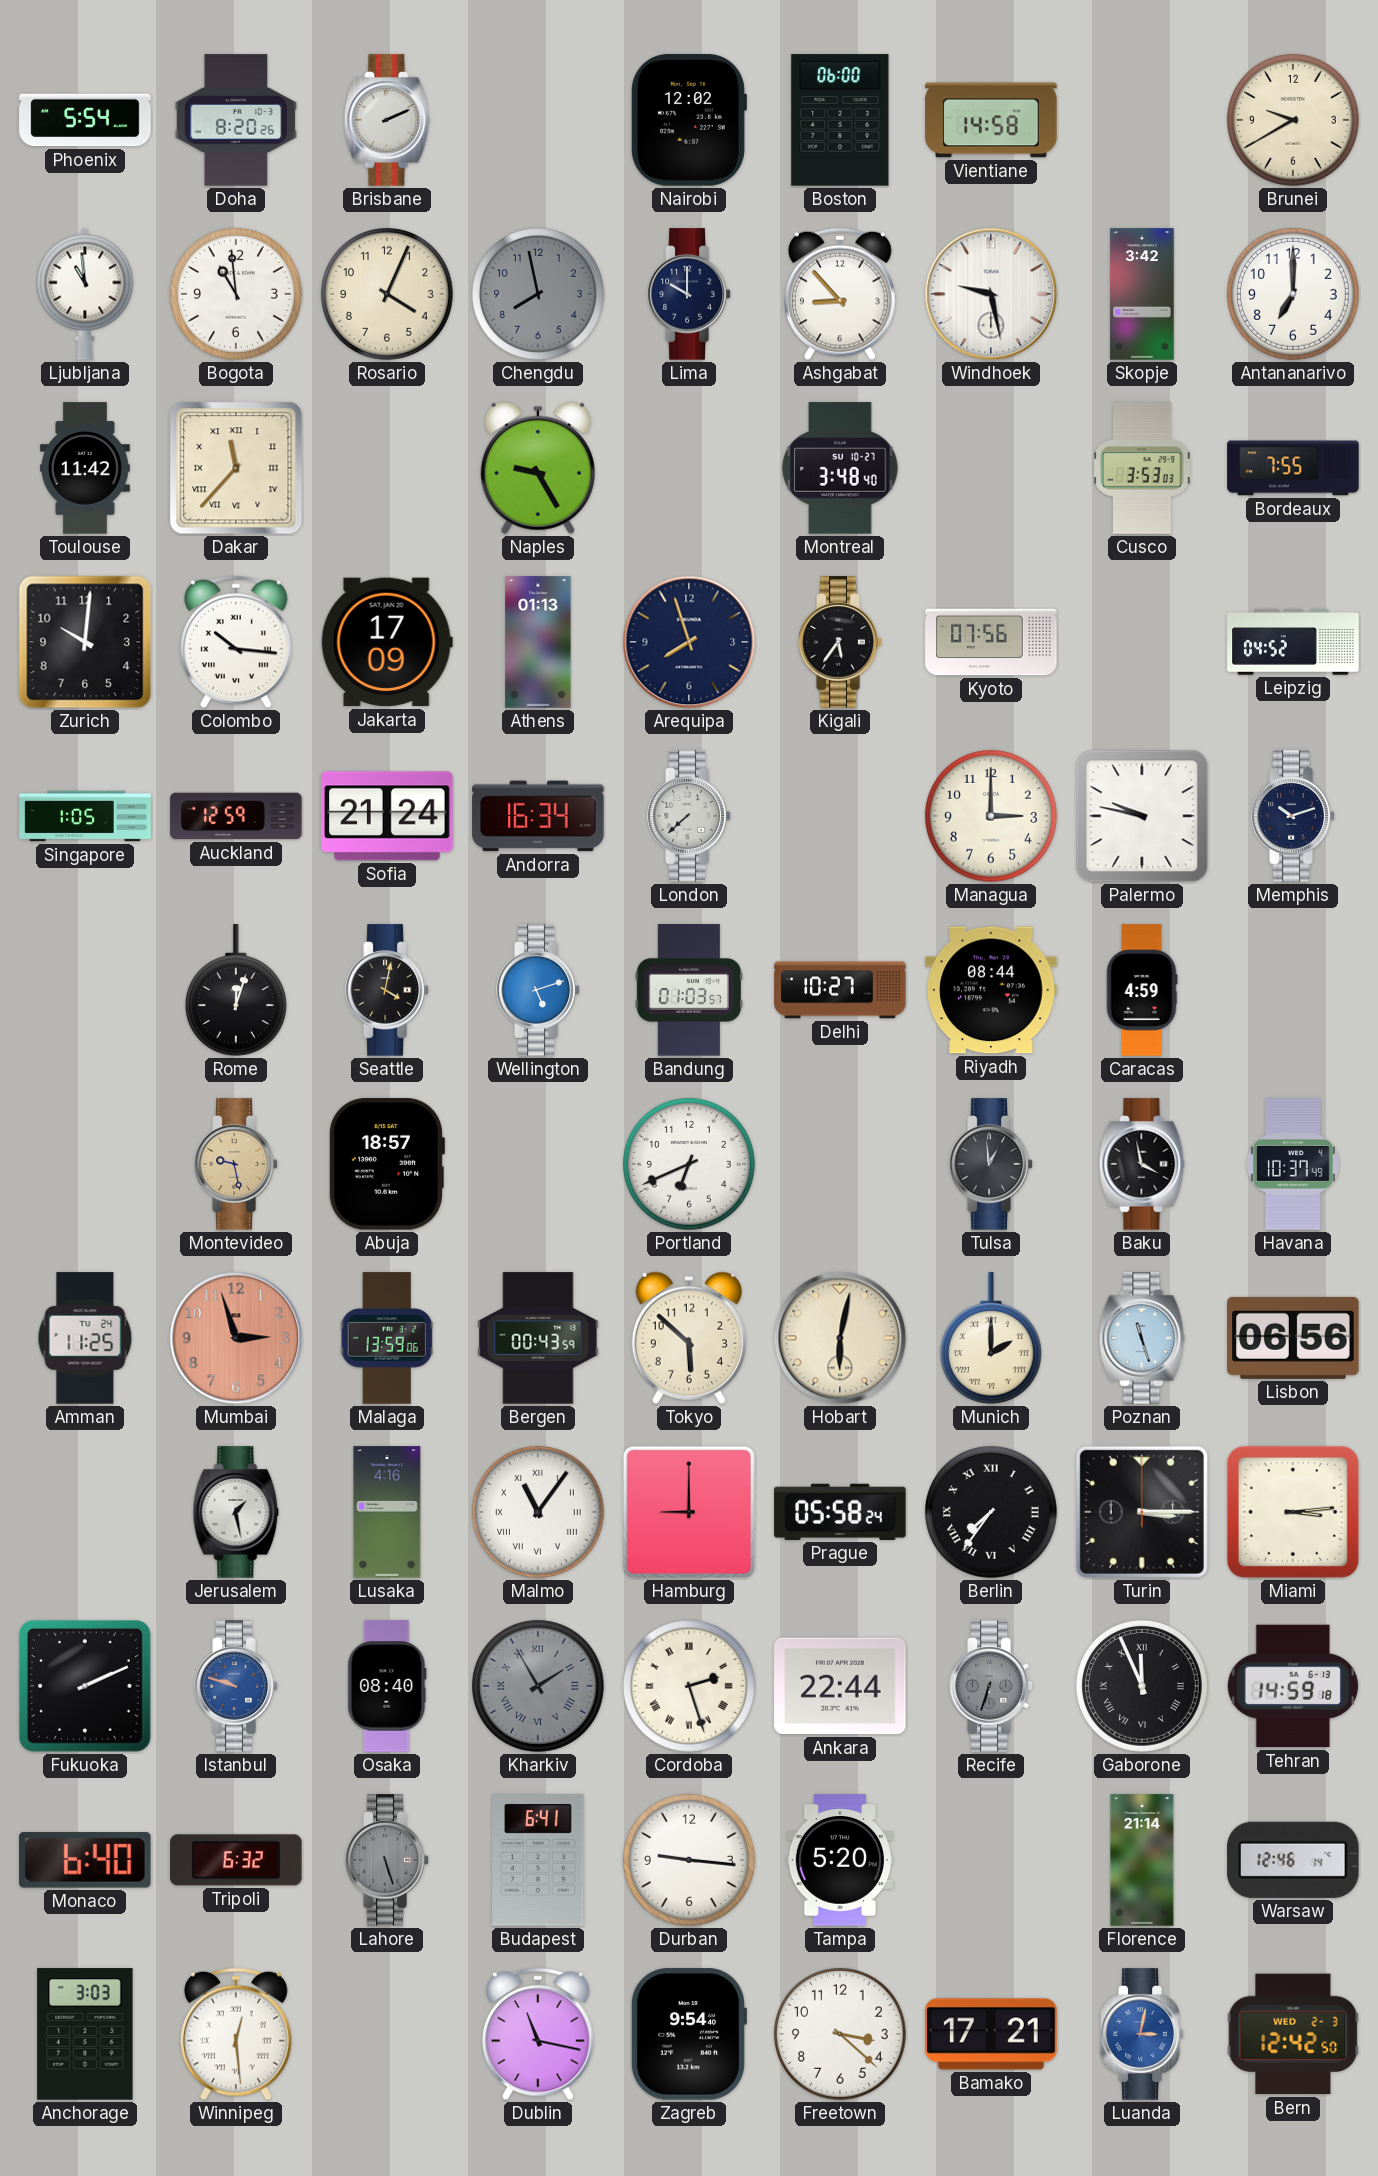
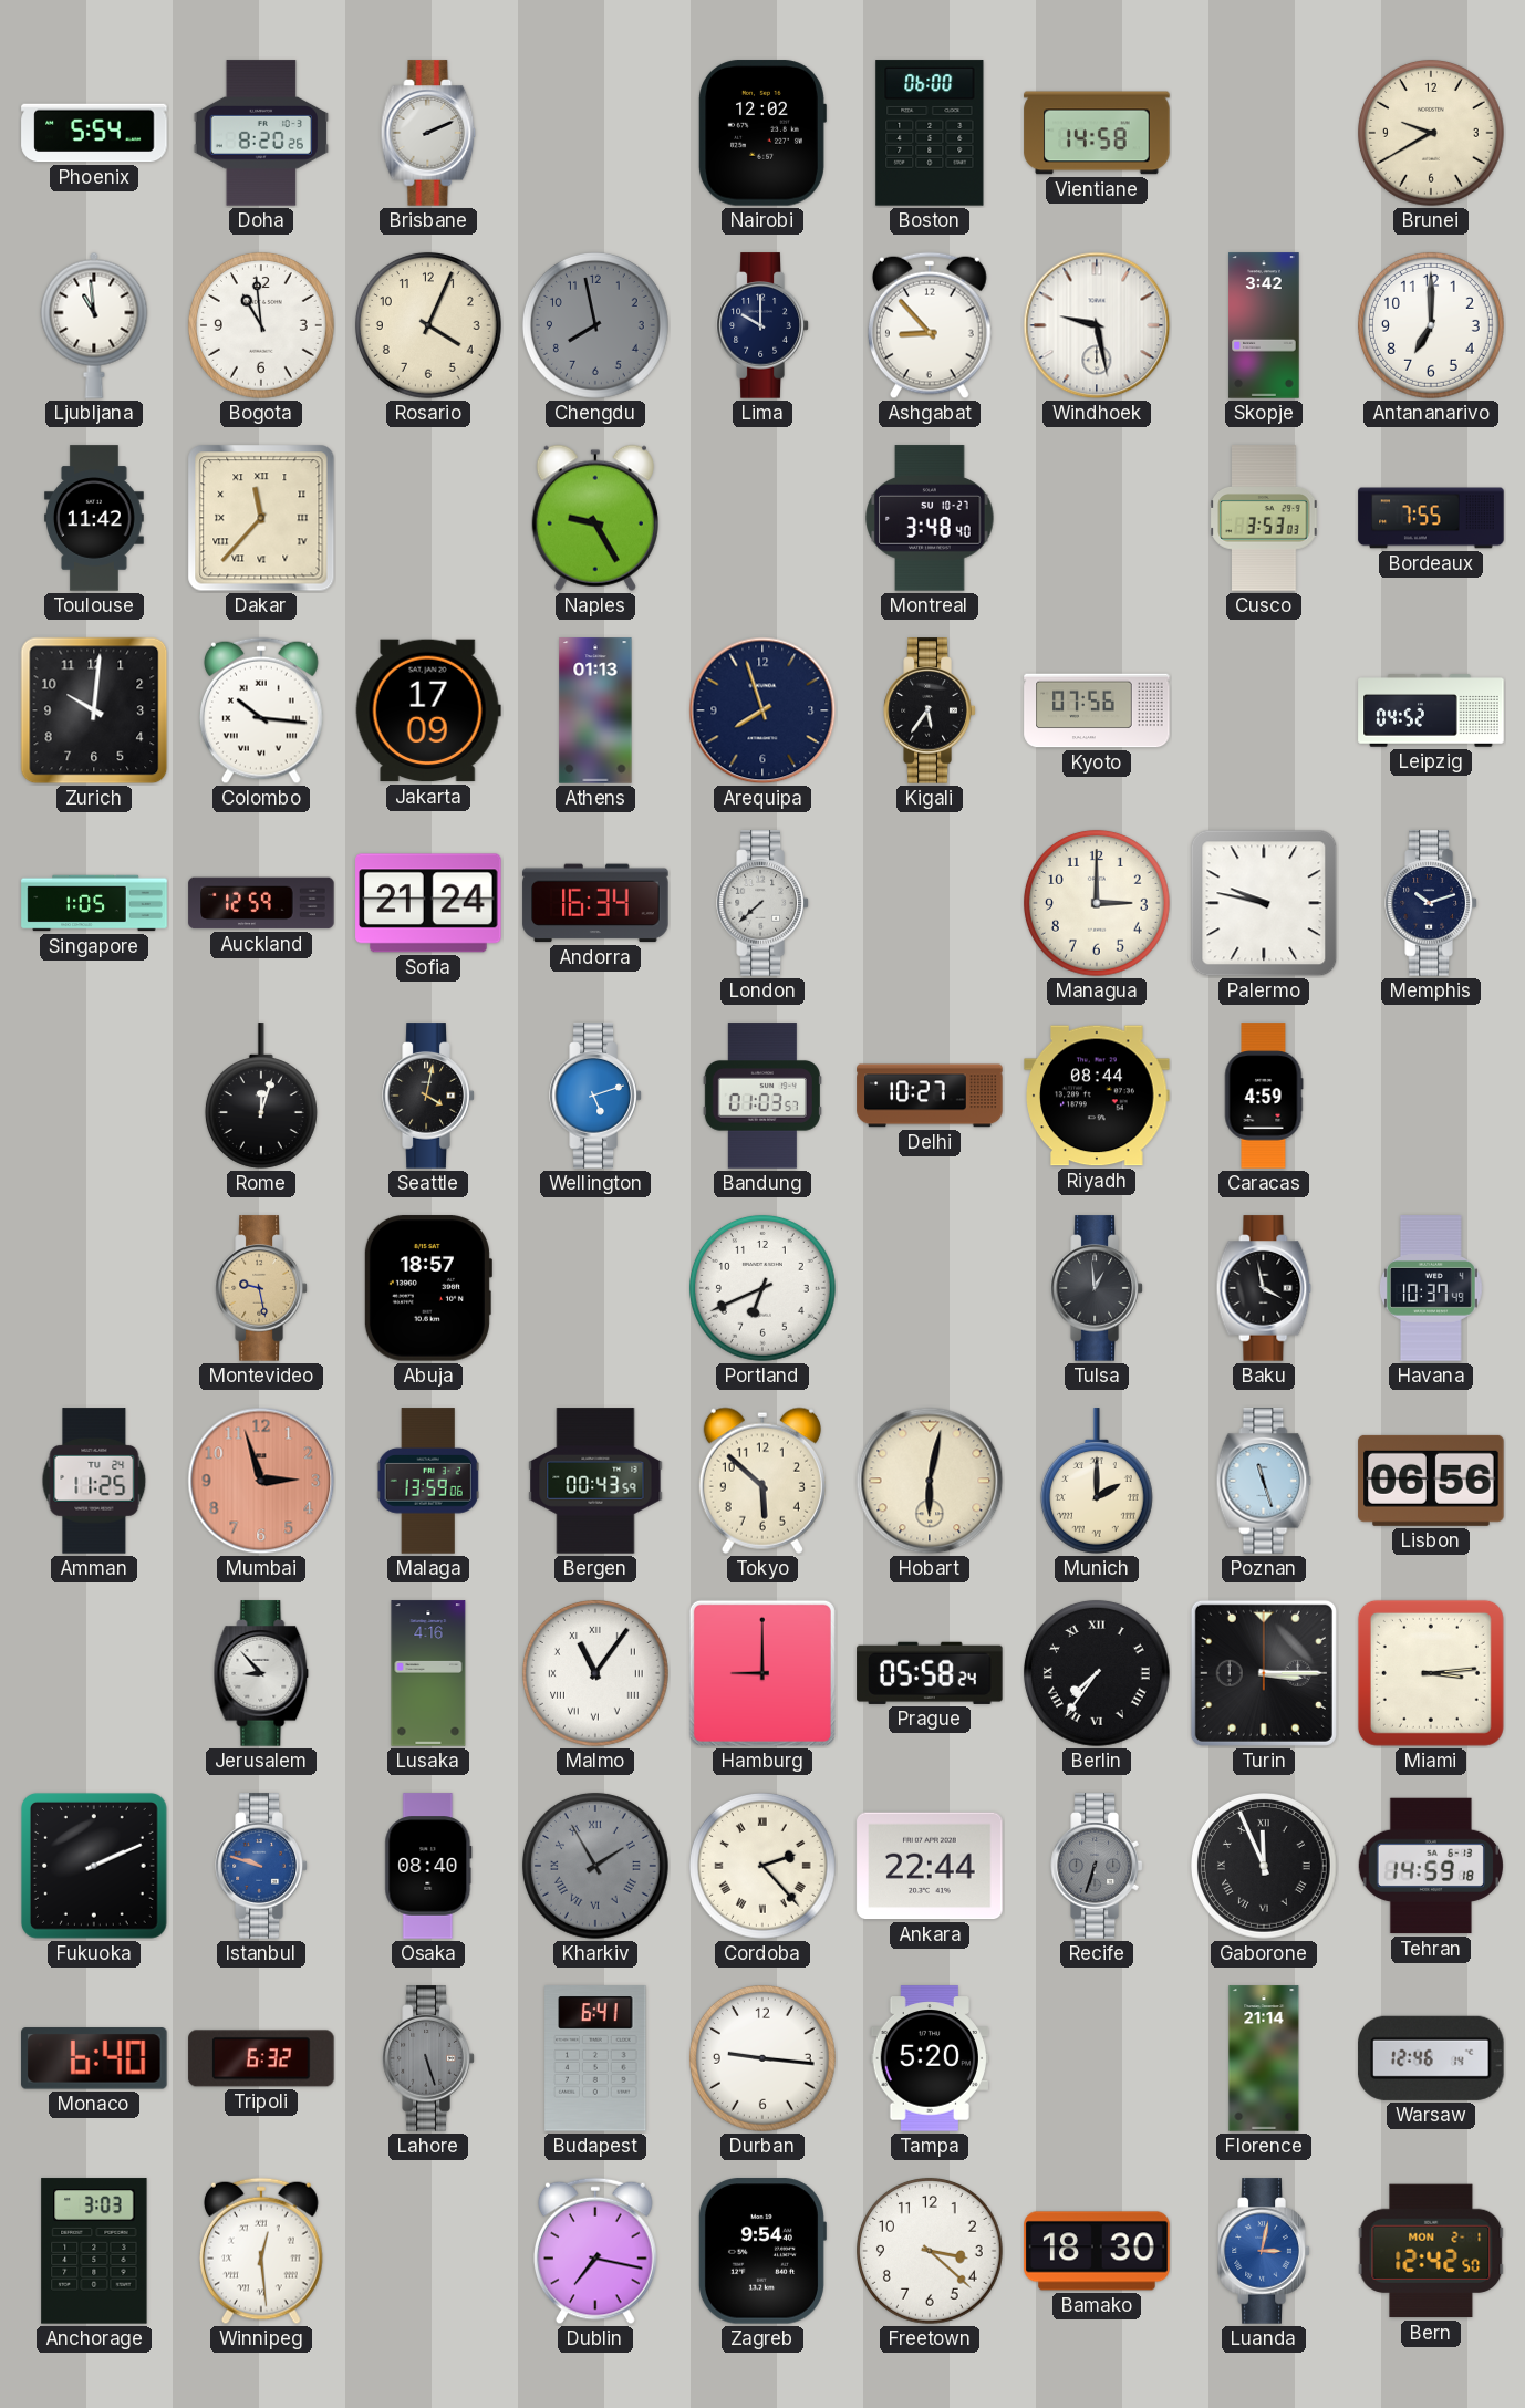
Jerusalem: 1:28 -> 8:53 (261, 1673)
Cordoba: 2:27 -> 2:23 (762, 1866)
Dublin: 11:17 -> 7:17 (595, 2251)
Bamako: 17:21 -> 18:30 (1097, 2251)
Bern date: WED 2-3 -> MON 2-1 (1431, 2251)
